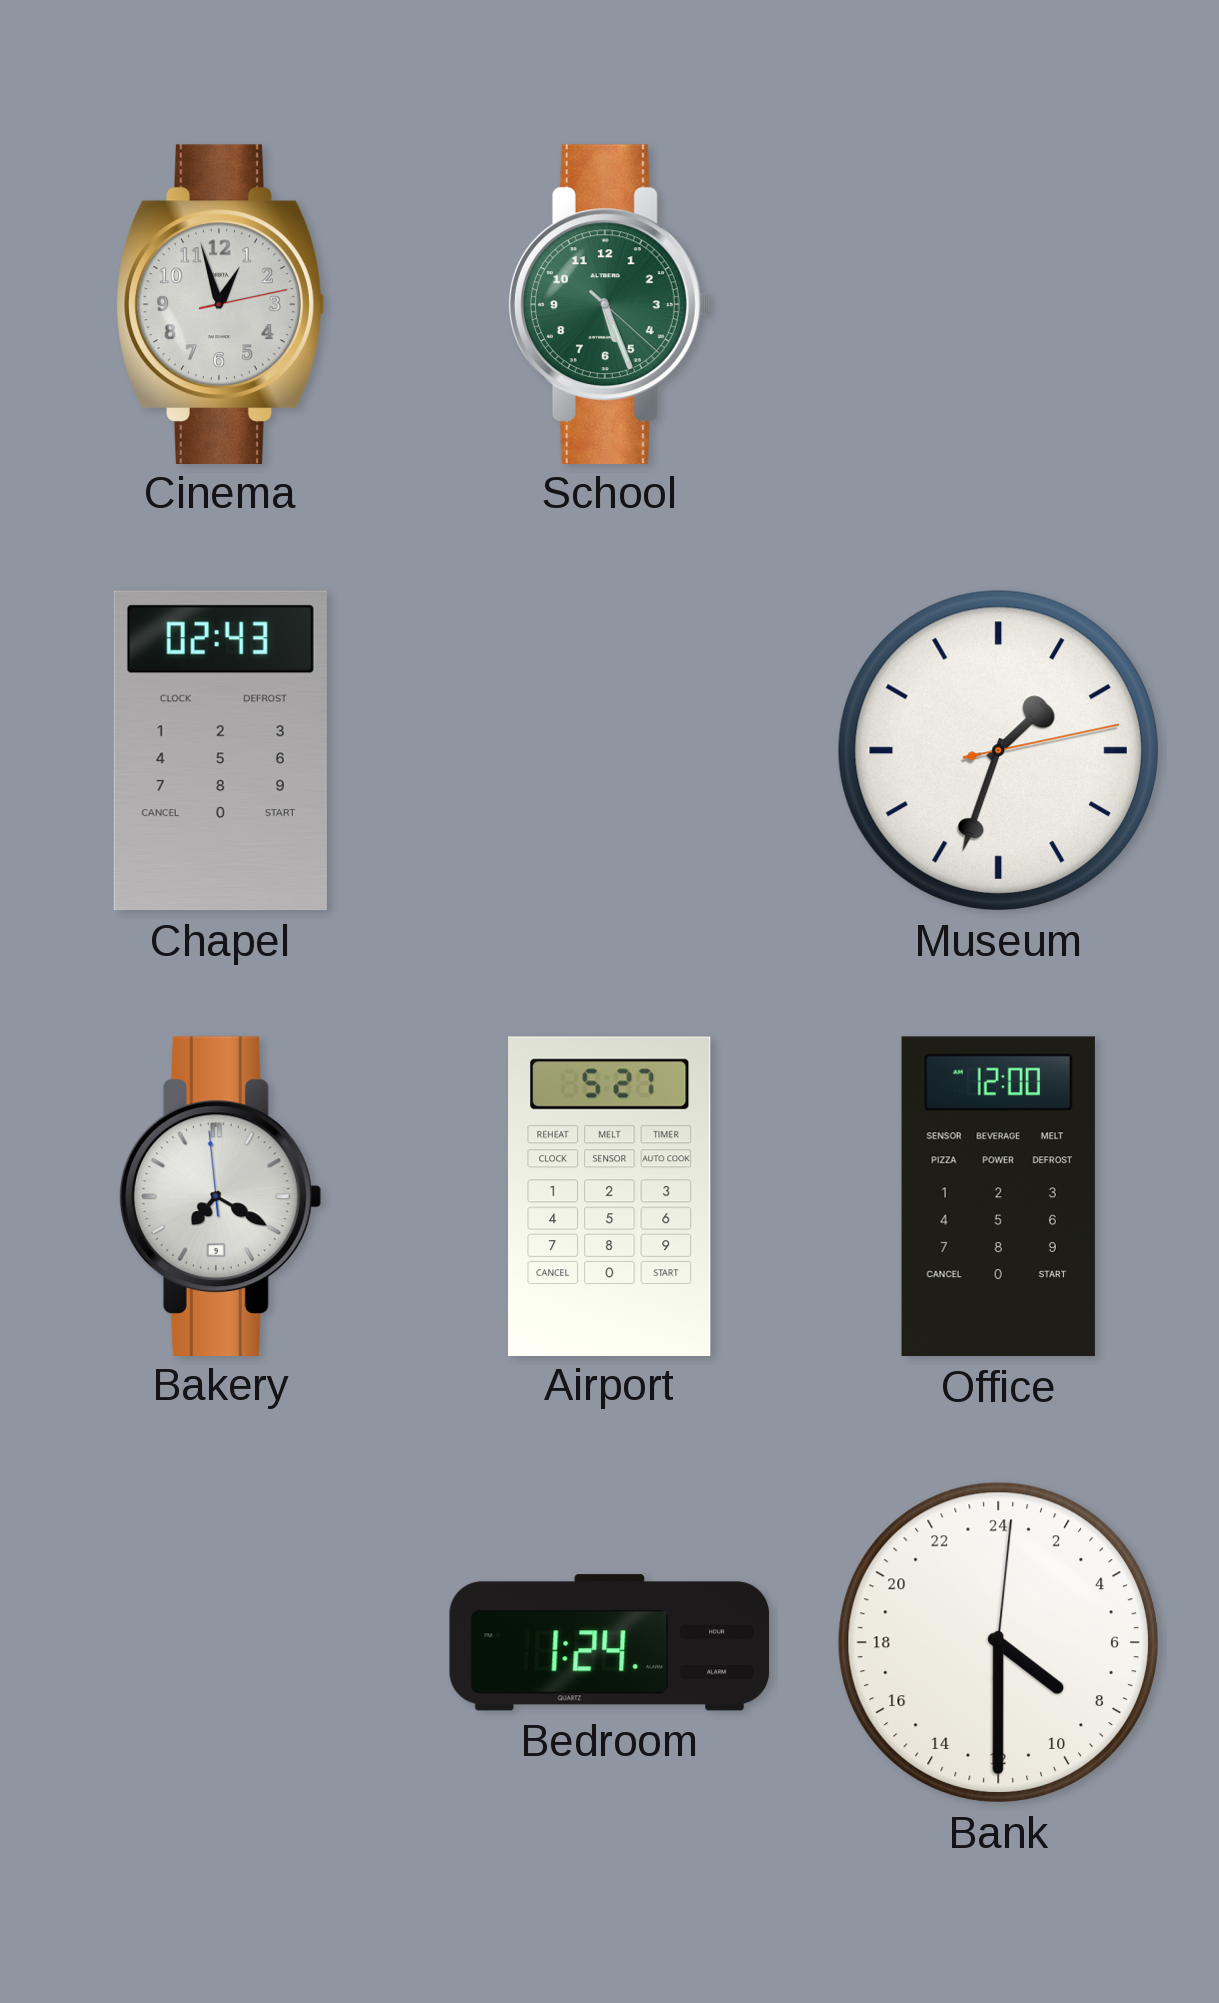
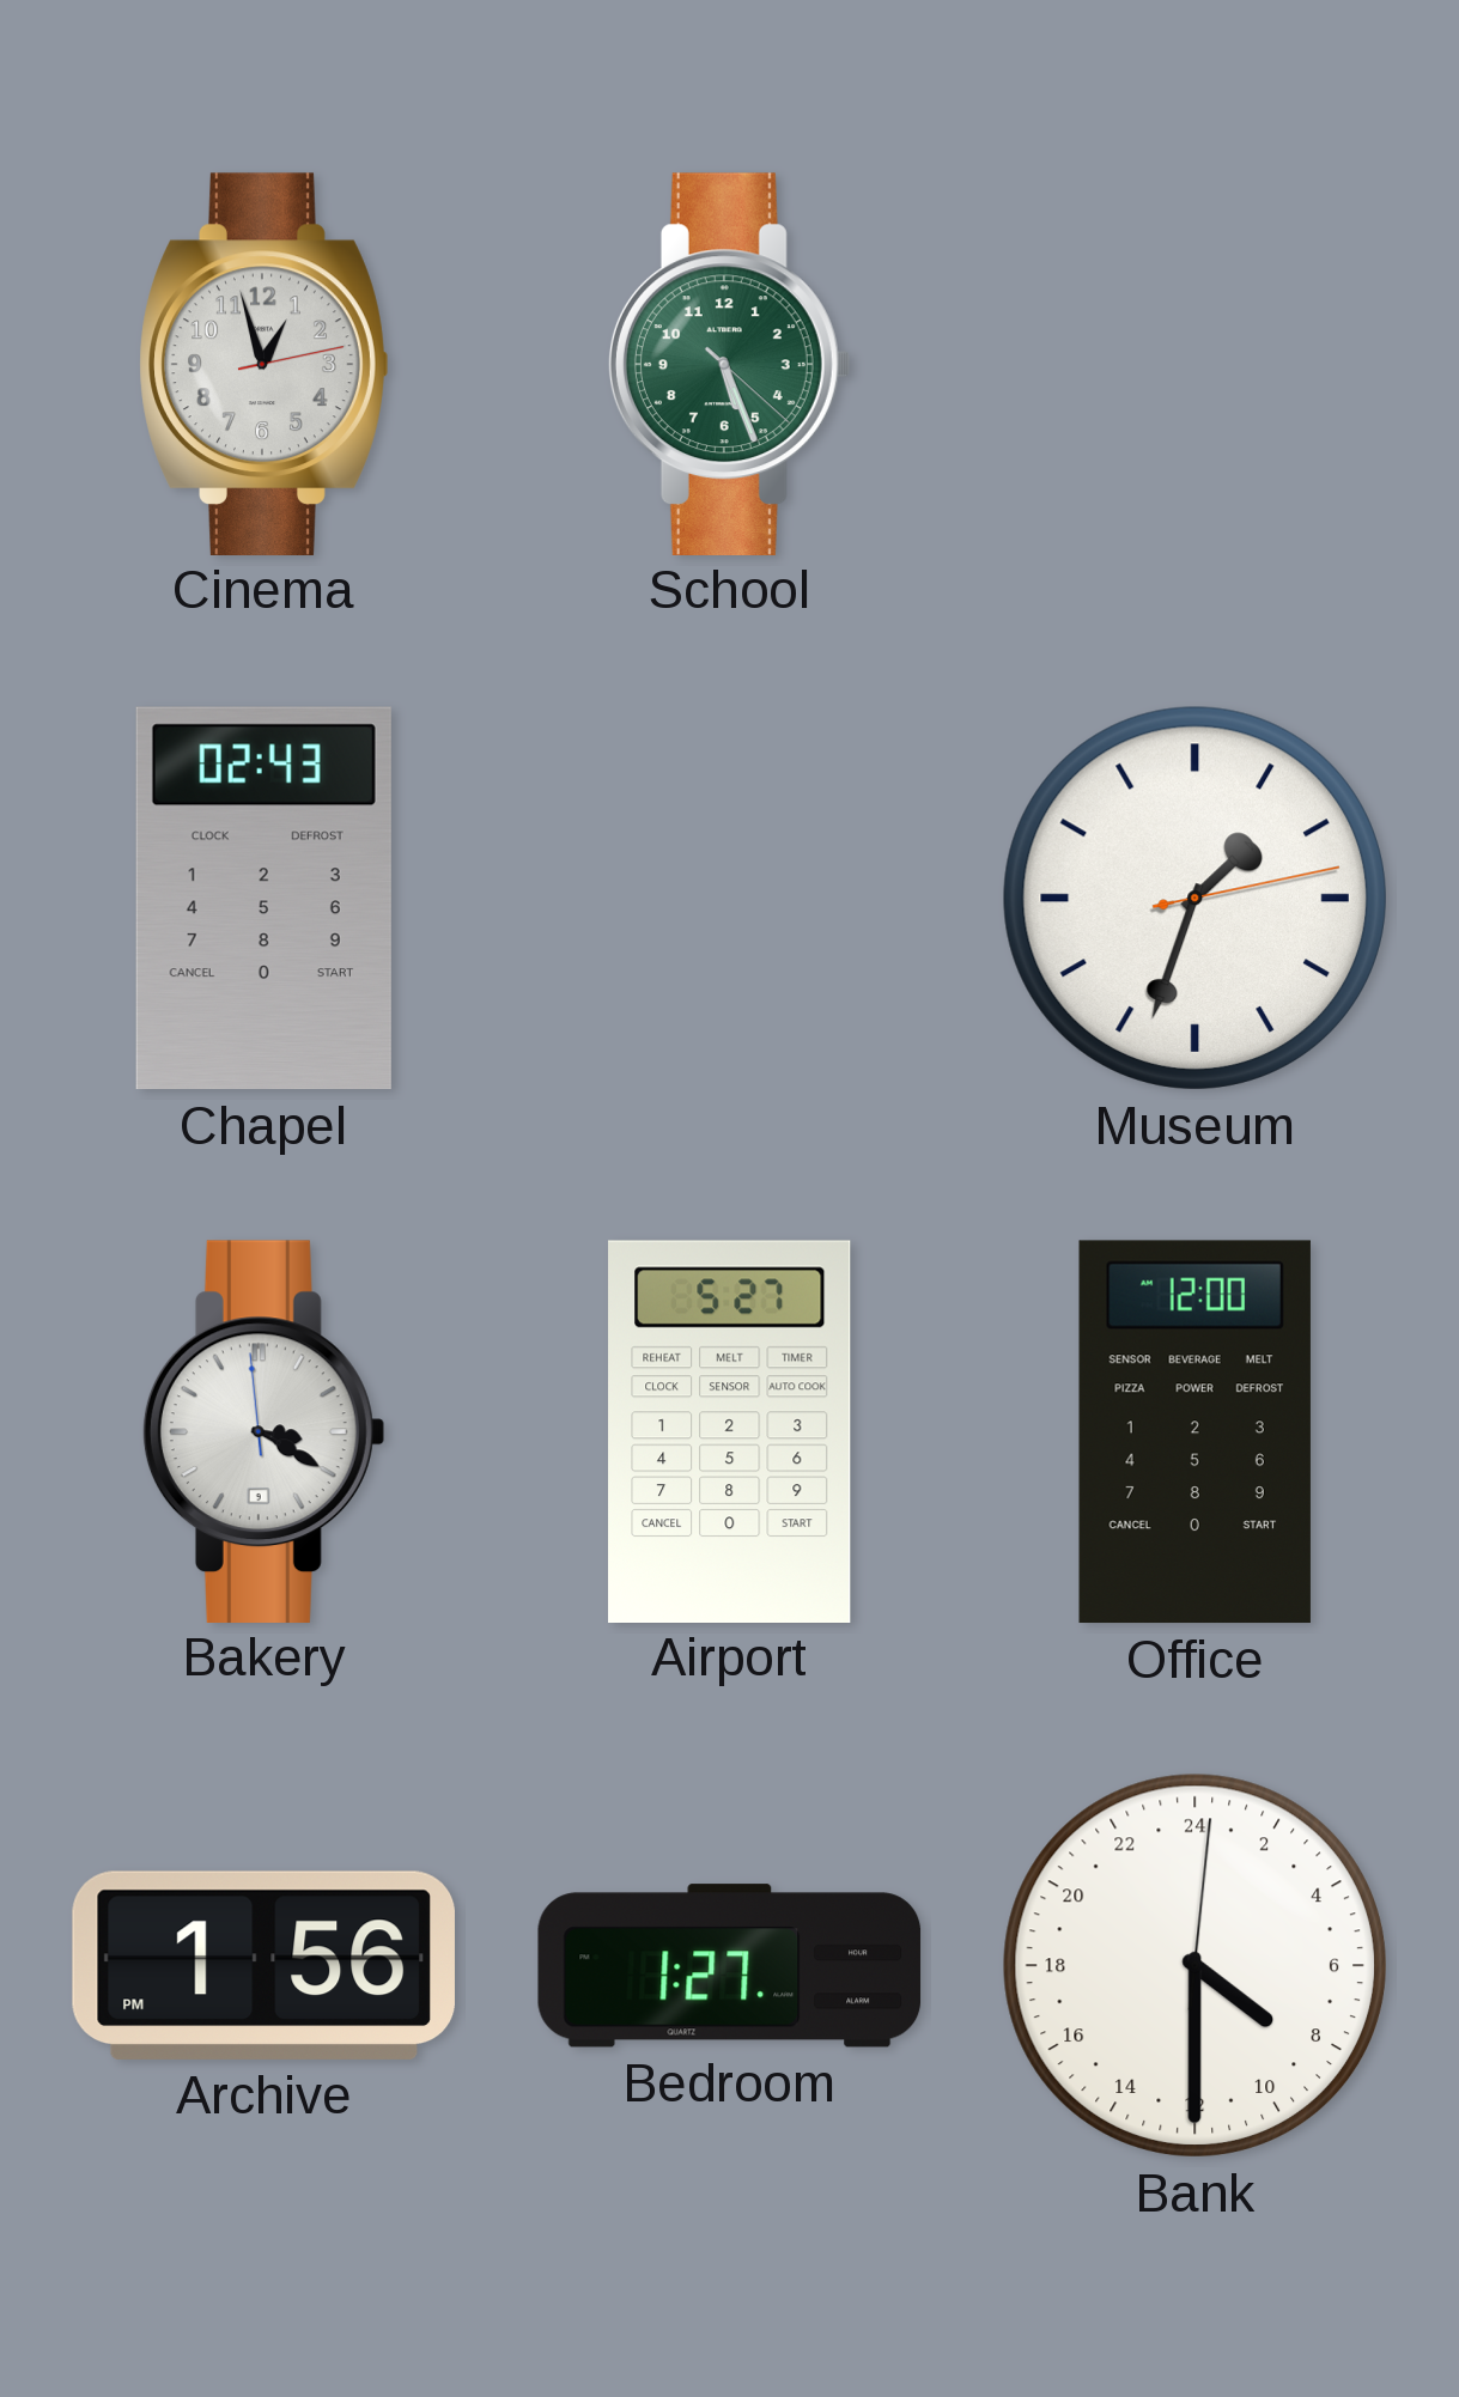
Bakery: 7:19 -> 3:19 (263, 1431)
Archive: none -> 1:56 (263, 1965)
Bedroom: 1:24 -> 1:27 (730, 1966)
